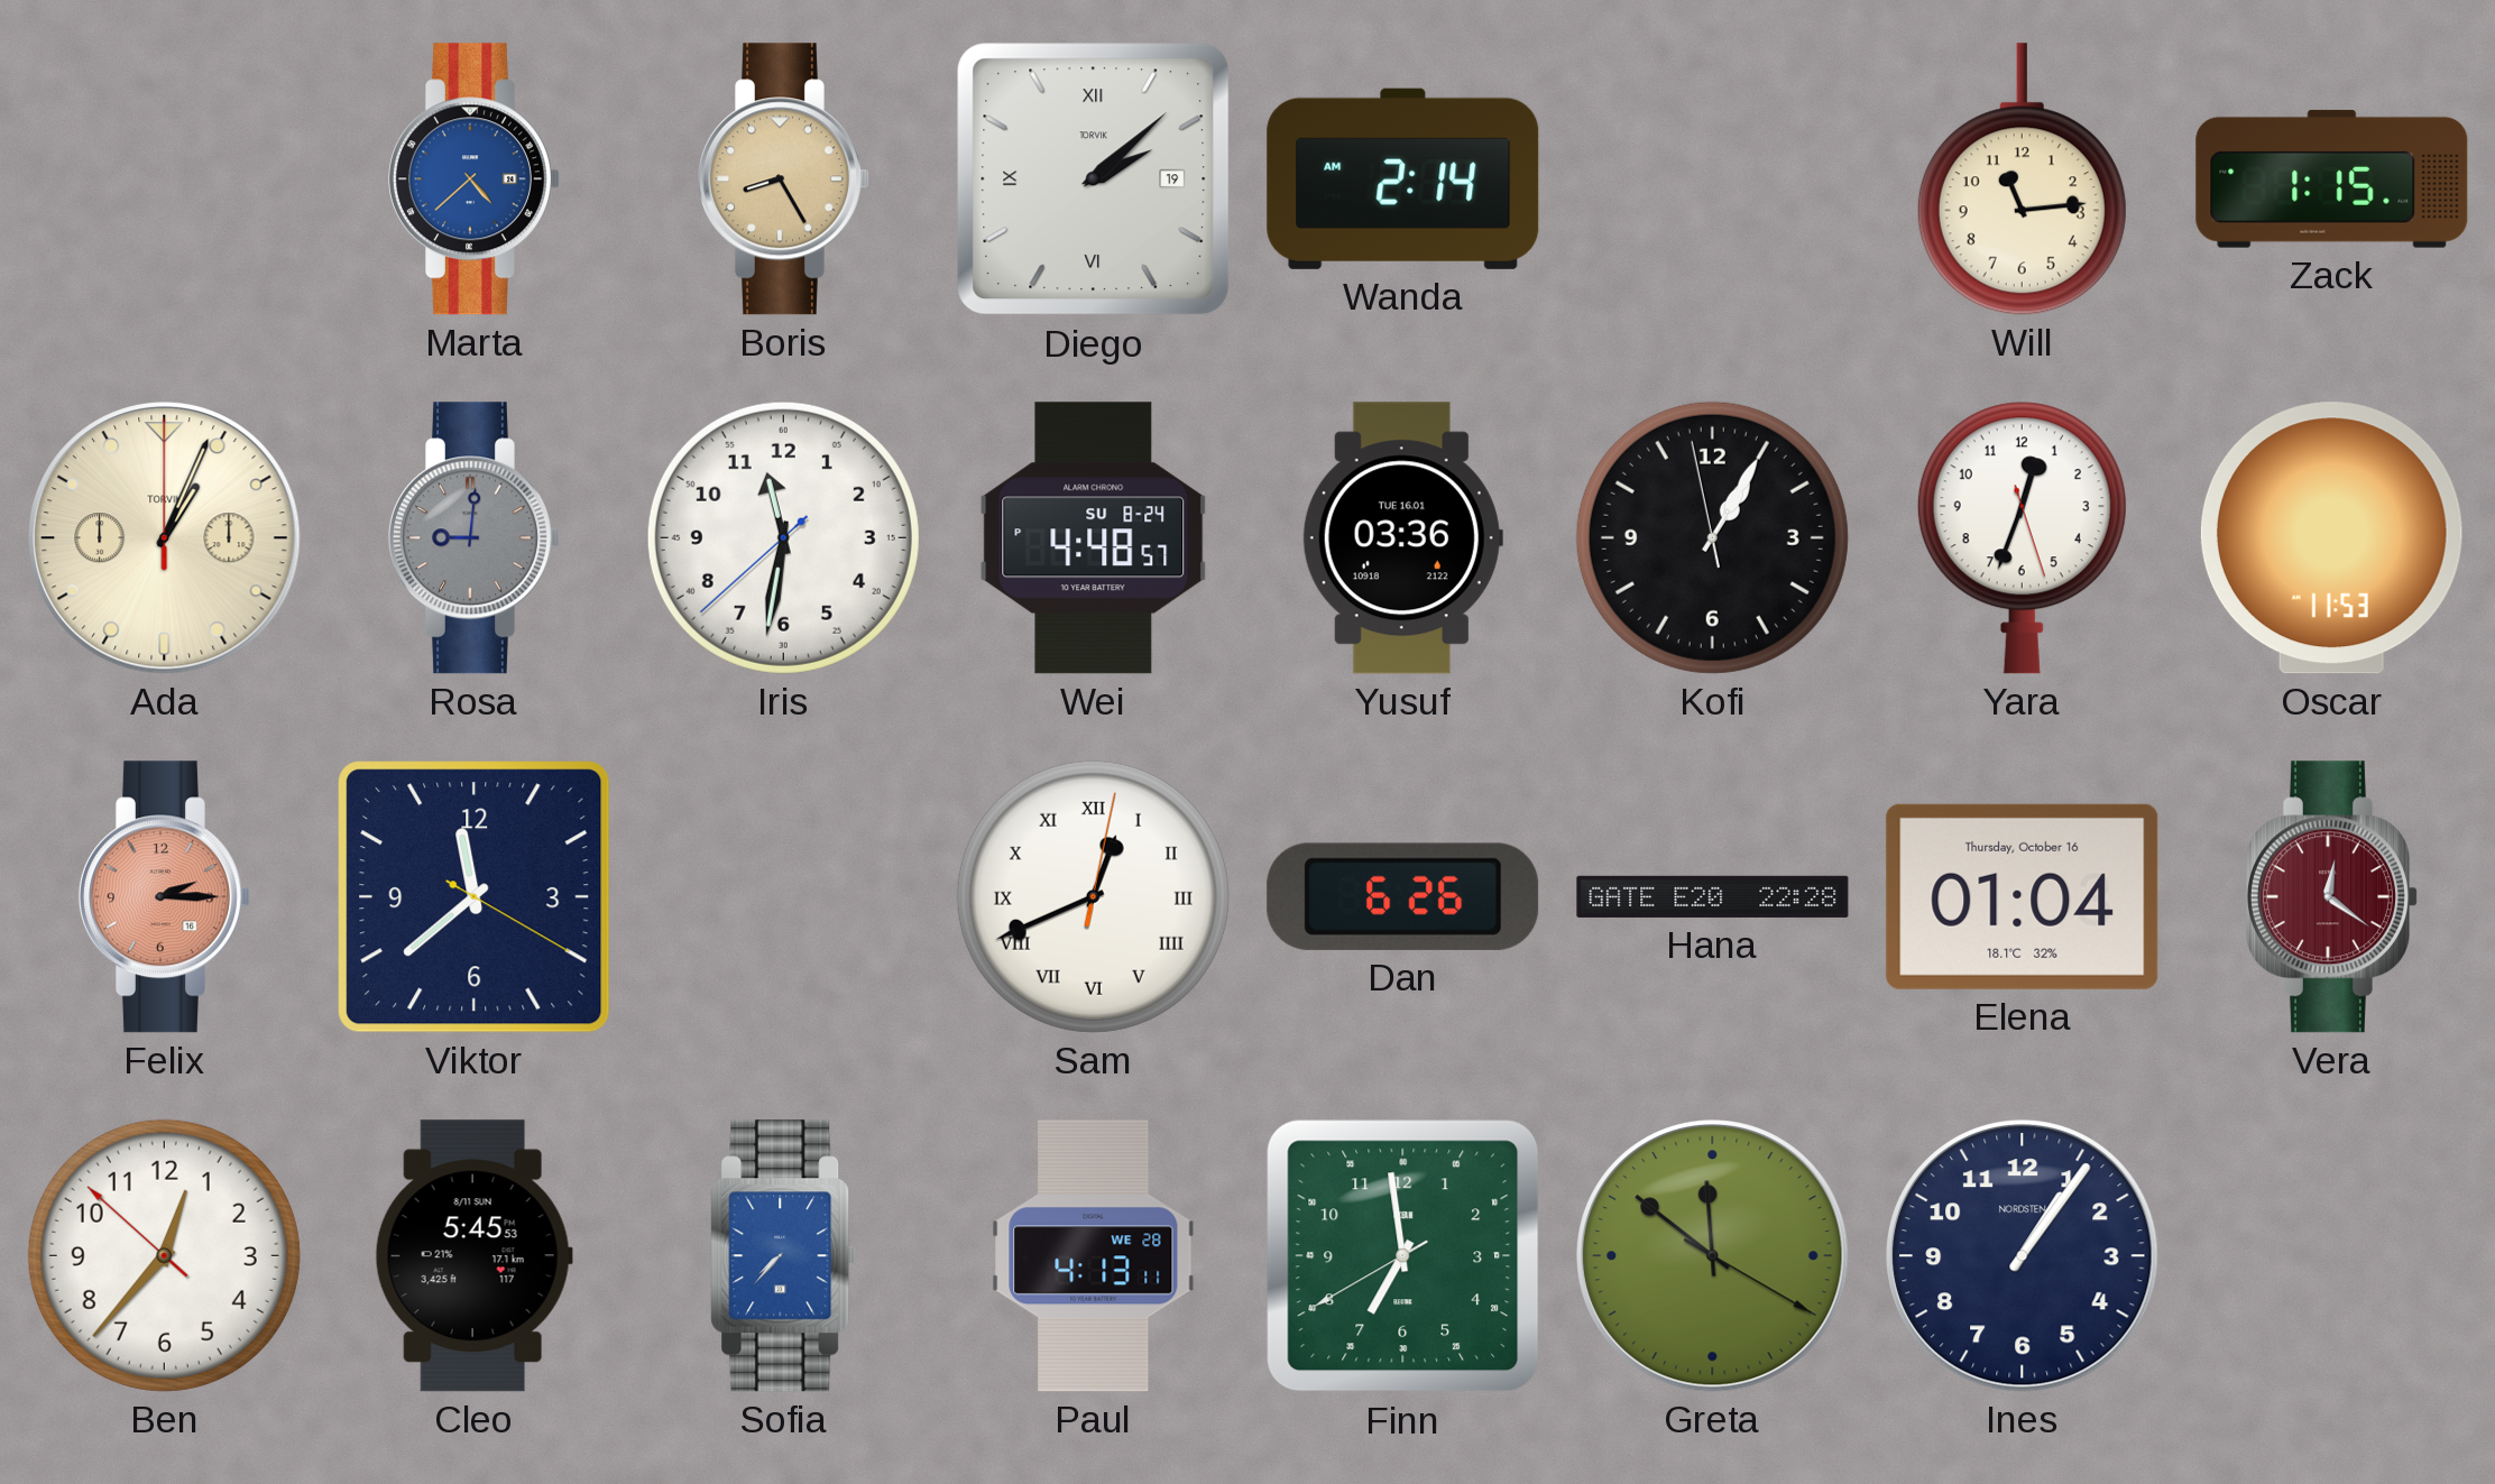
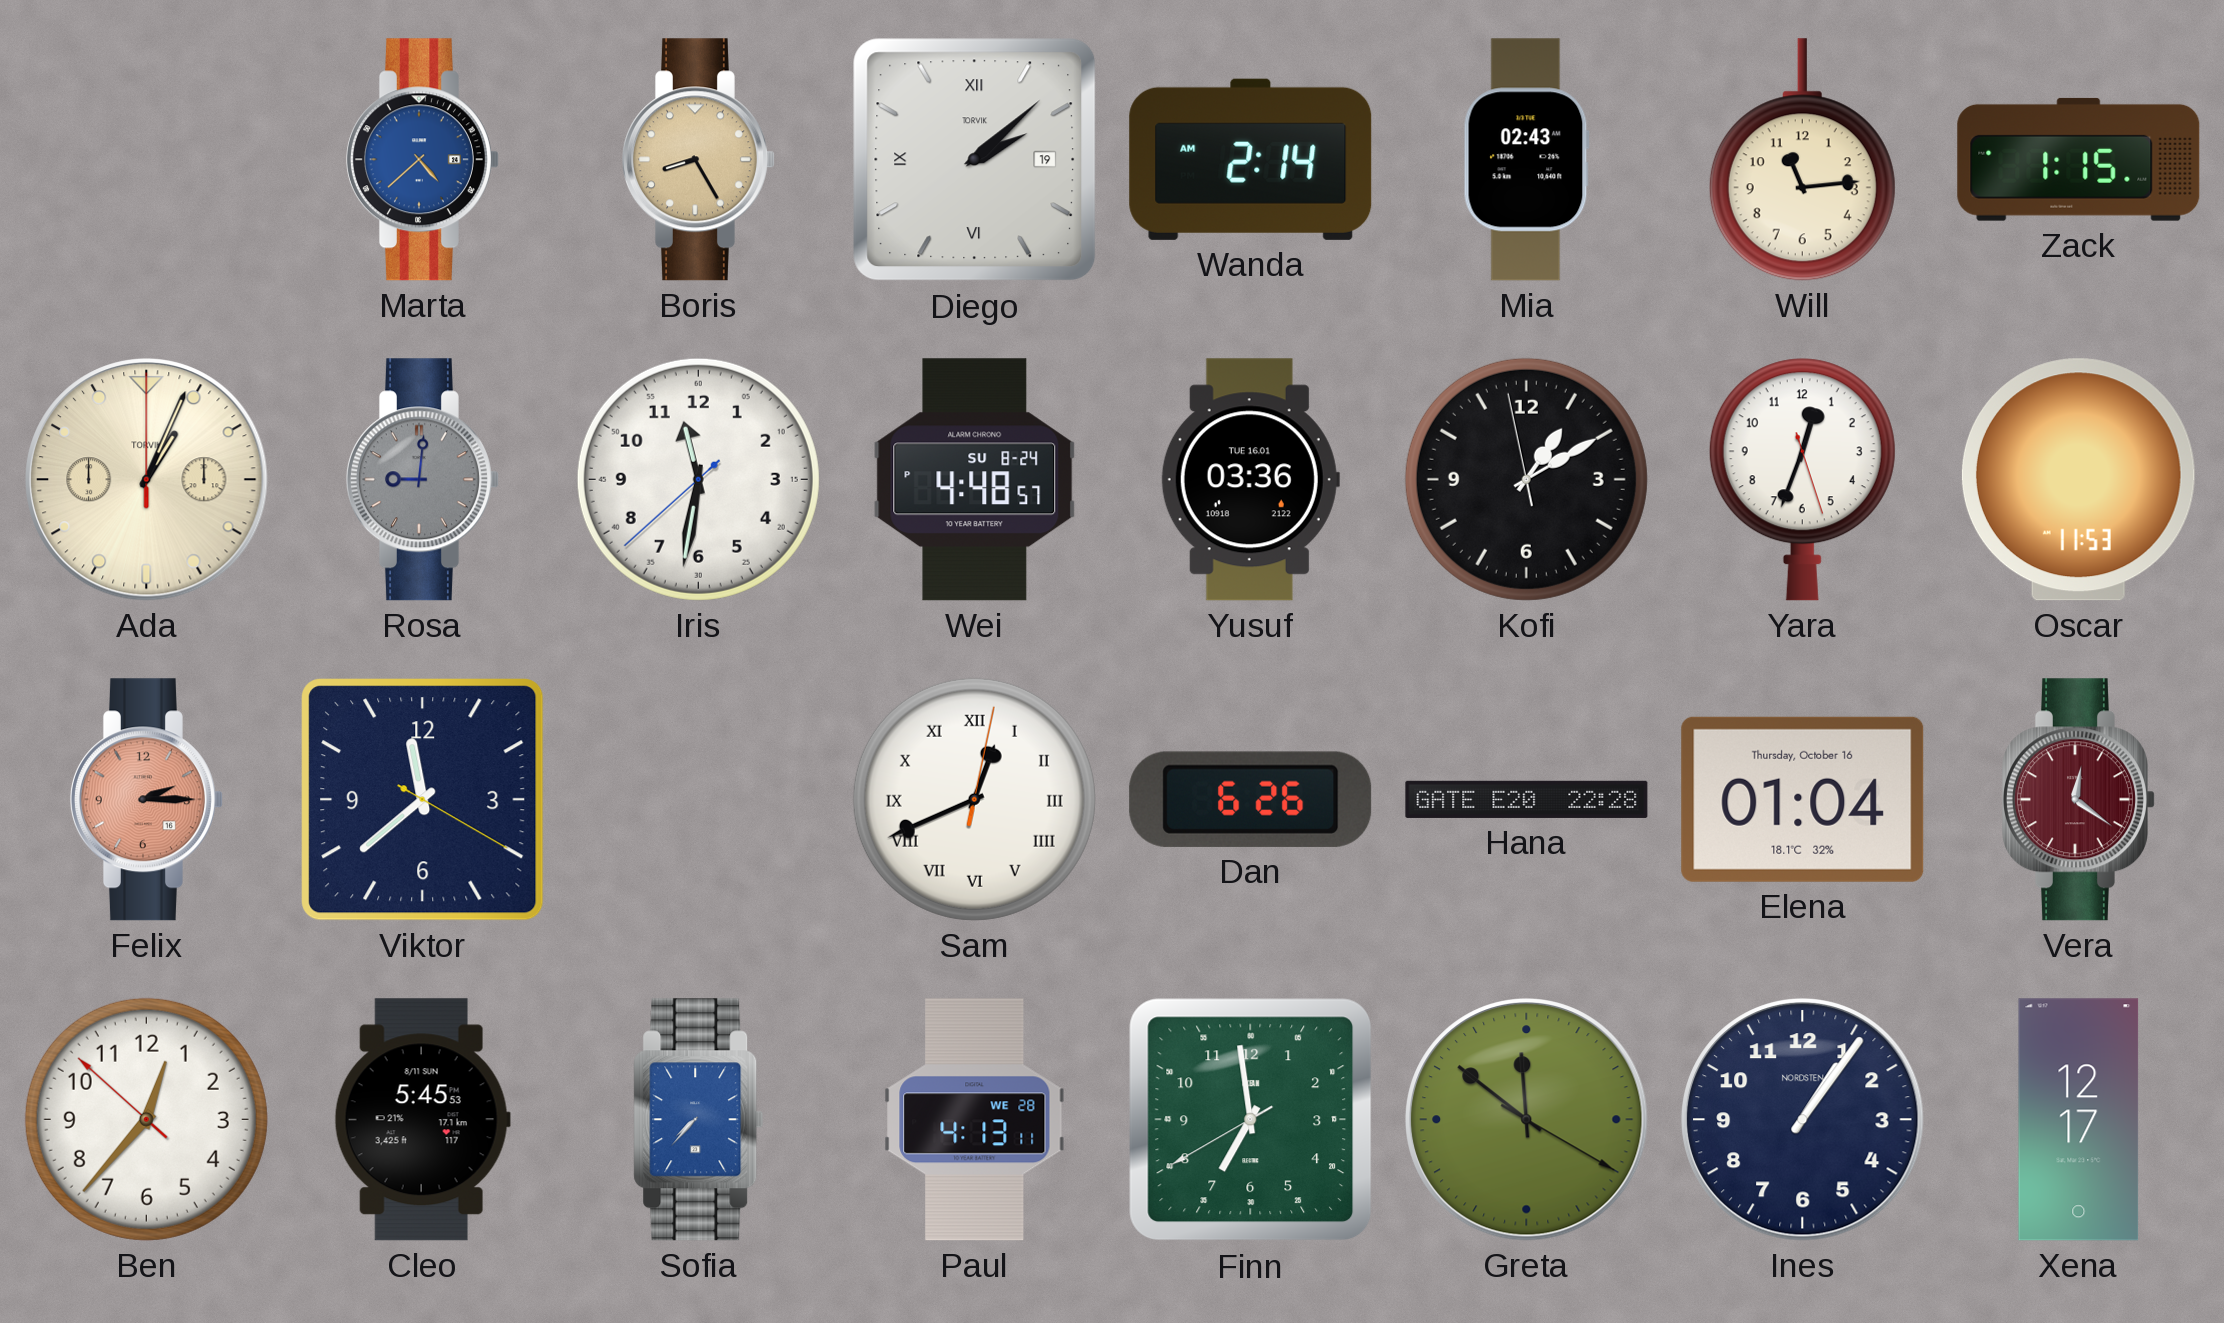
Mia: none -> 02:43 (1526, 160)
Kofi: 1:04 -> 1:09 (1526, 479)
Xena: none -> 12:17 (2079, 1120)
